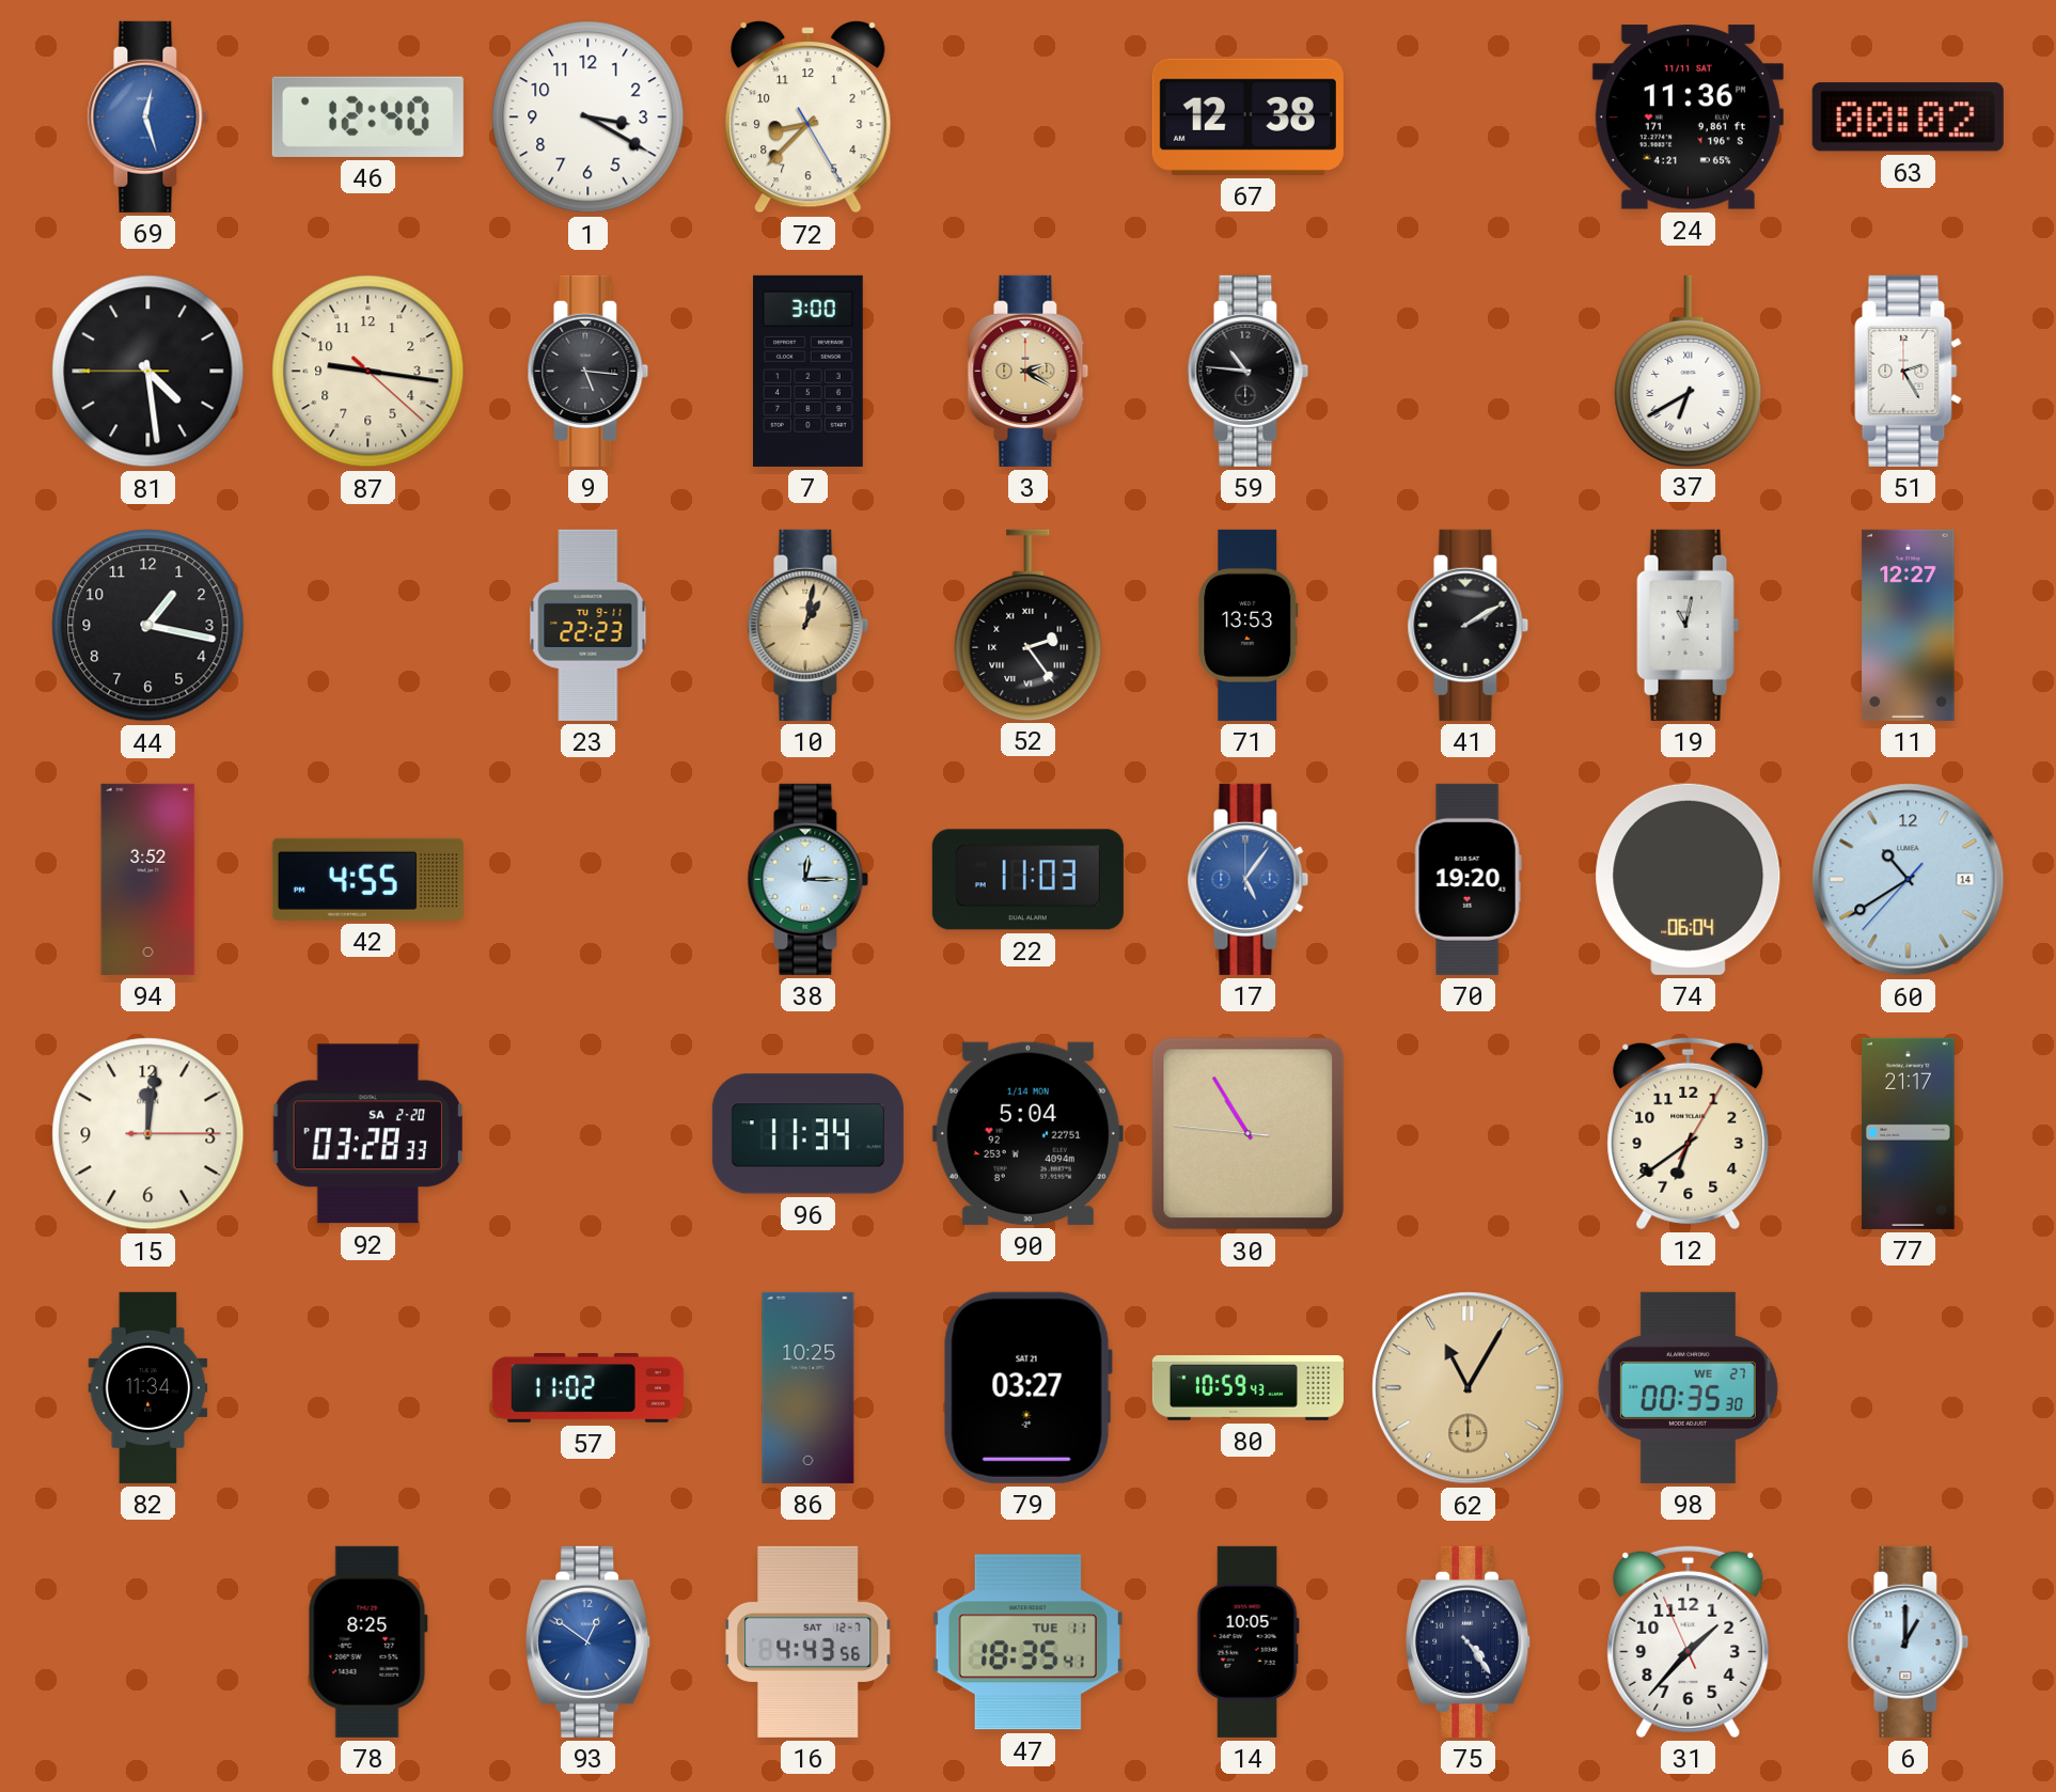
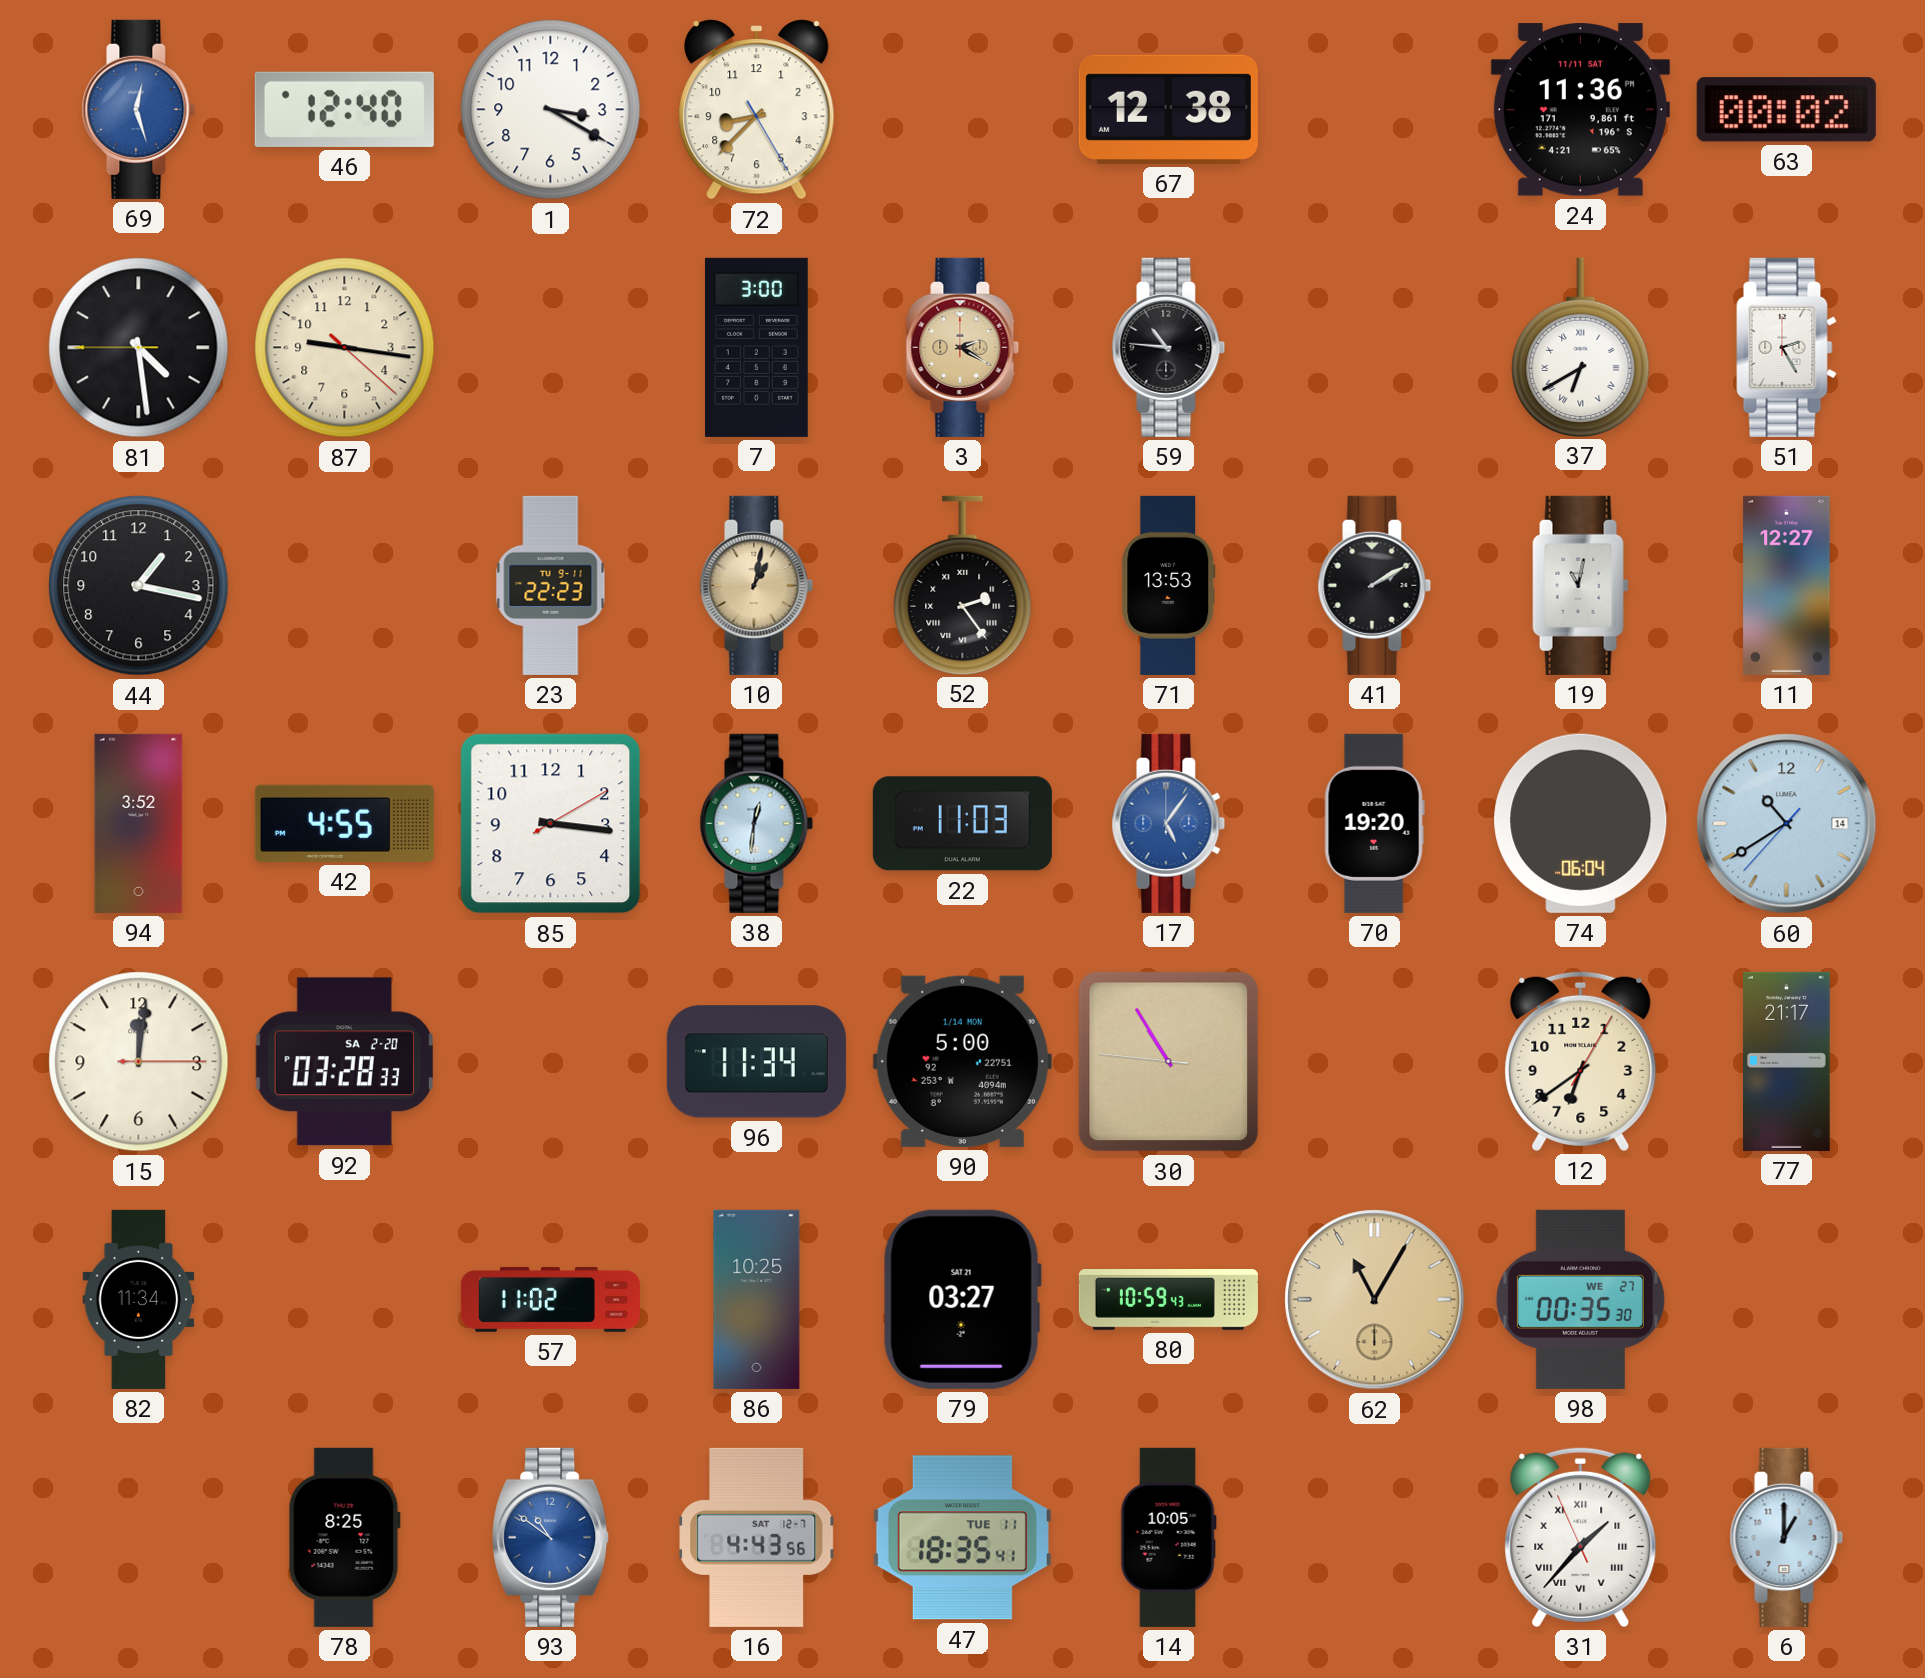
9: 5:16 -> none (588, 371)
85: none -> 3:16 (551, 824)
38: 12:15 -> 12:31 (757, 823)
90: 5:04 -> 5:00 (962, 1061)
93: 12:51 -> 10:51 (551, 1537)
75: 4:24 -> none (1469, 1641)
31 numerals: Arabic -> Roman (1581, 1537)
